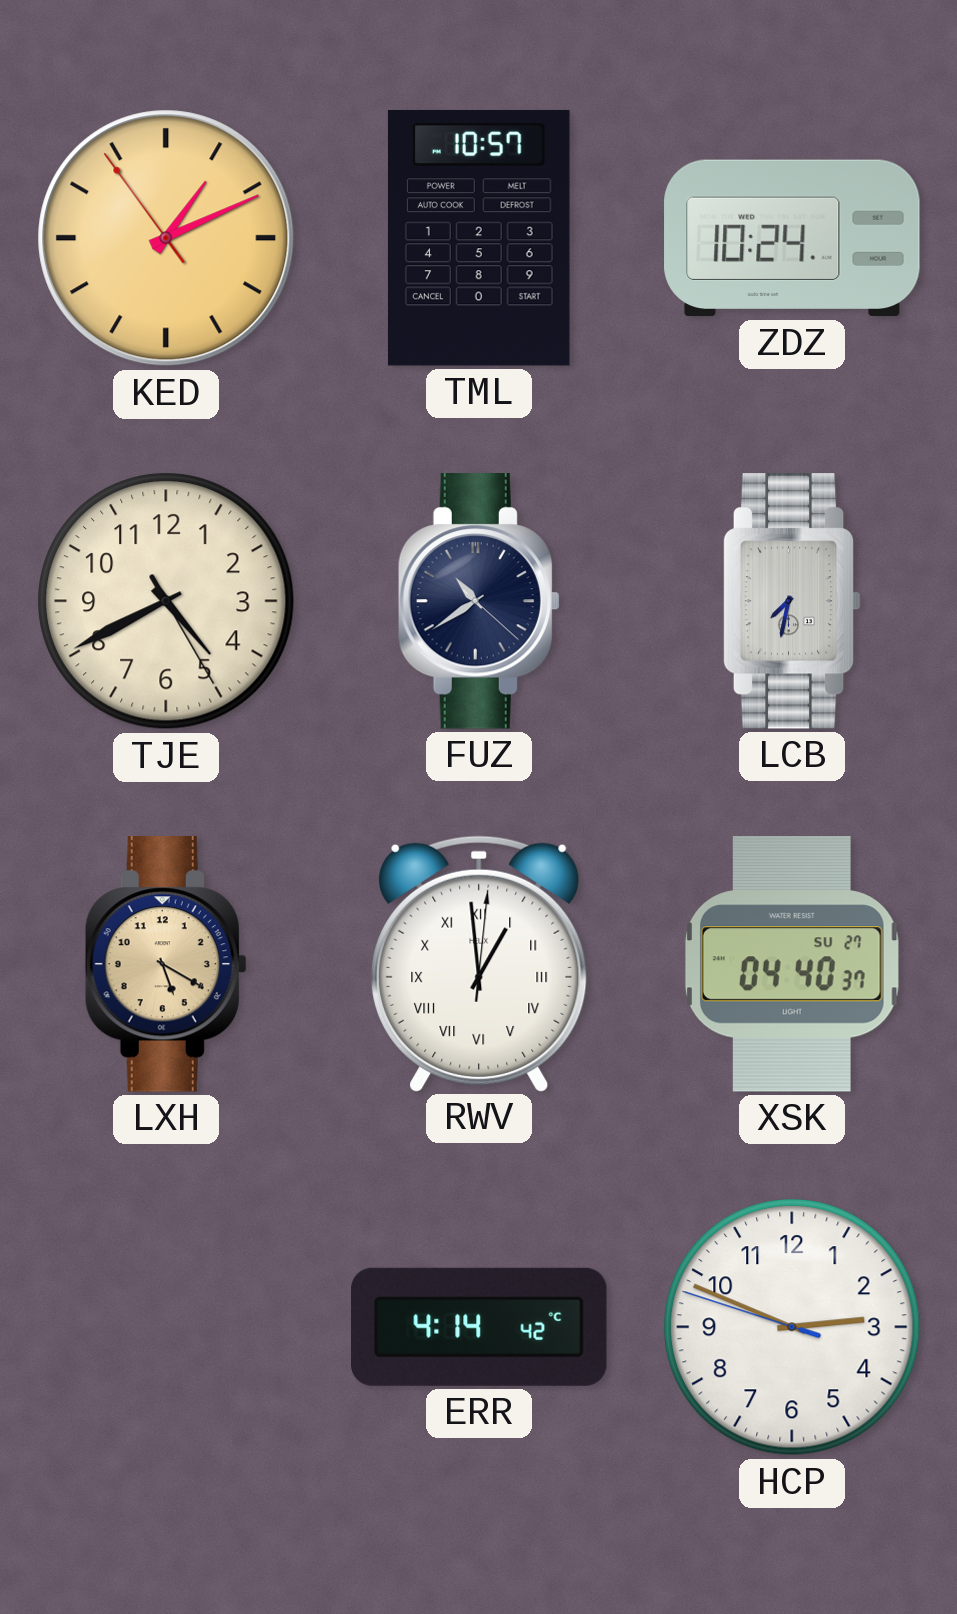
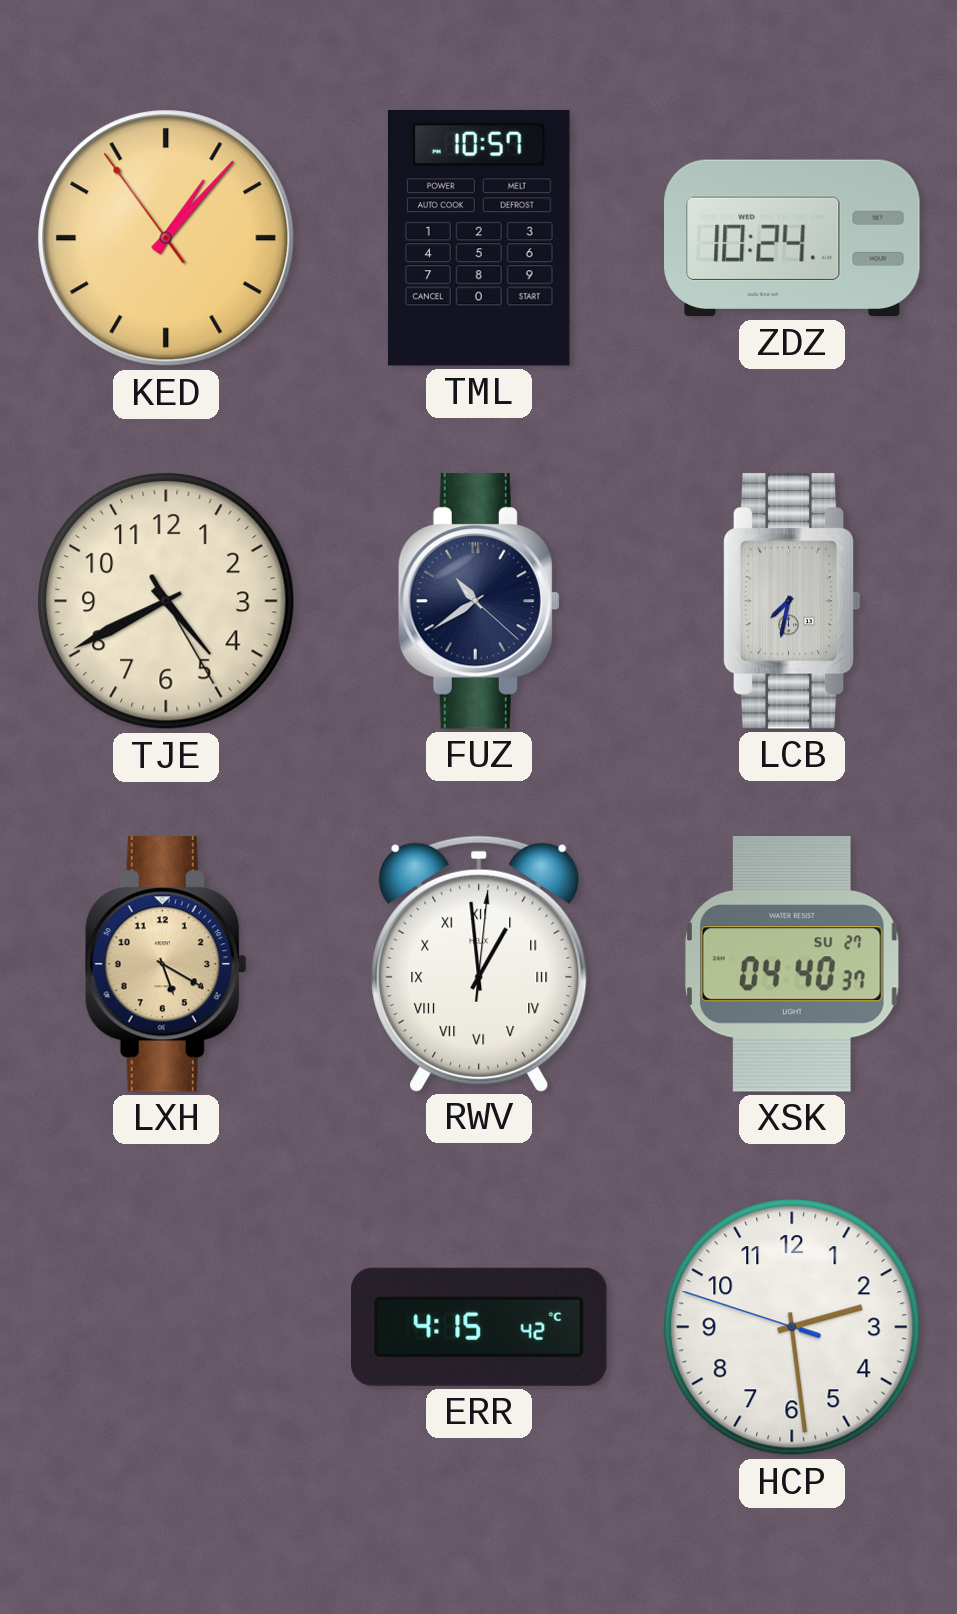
KED: 1:10 -> 1:06 (166, 238)
ERR: 4:14 -> 4:15 (480, 1327)
HCP: 2:48 -> 2:28 (792, 1327)
